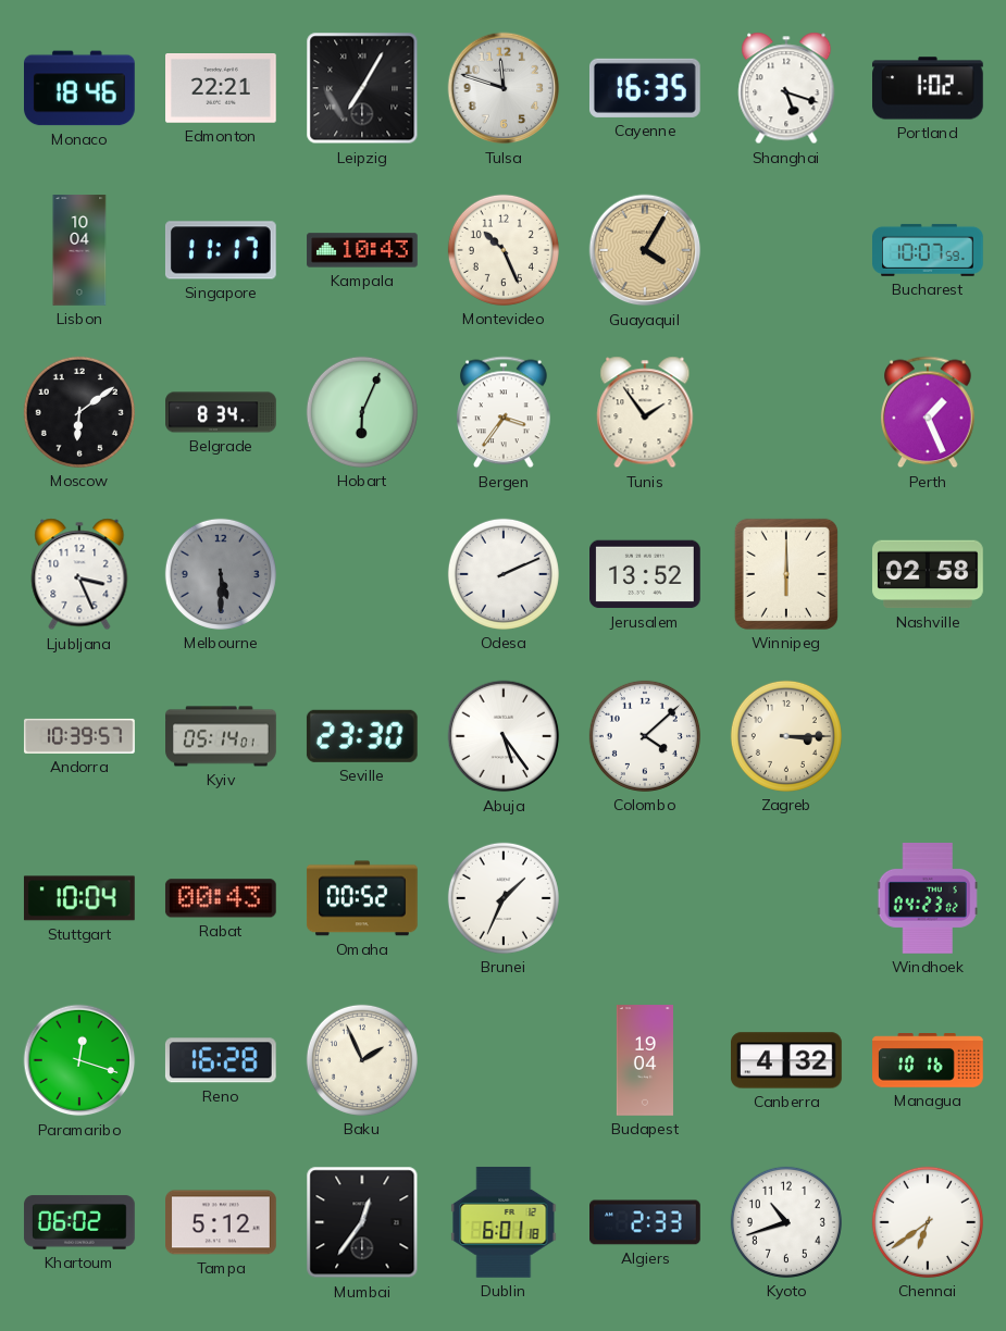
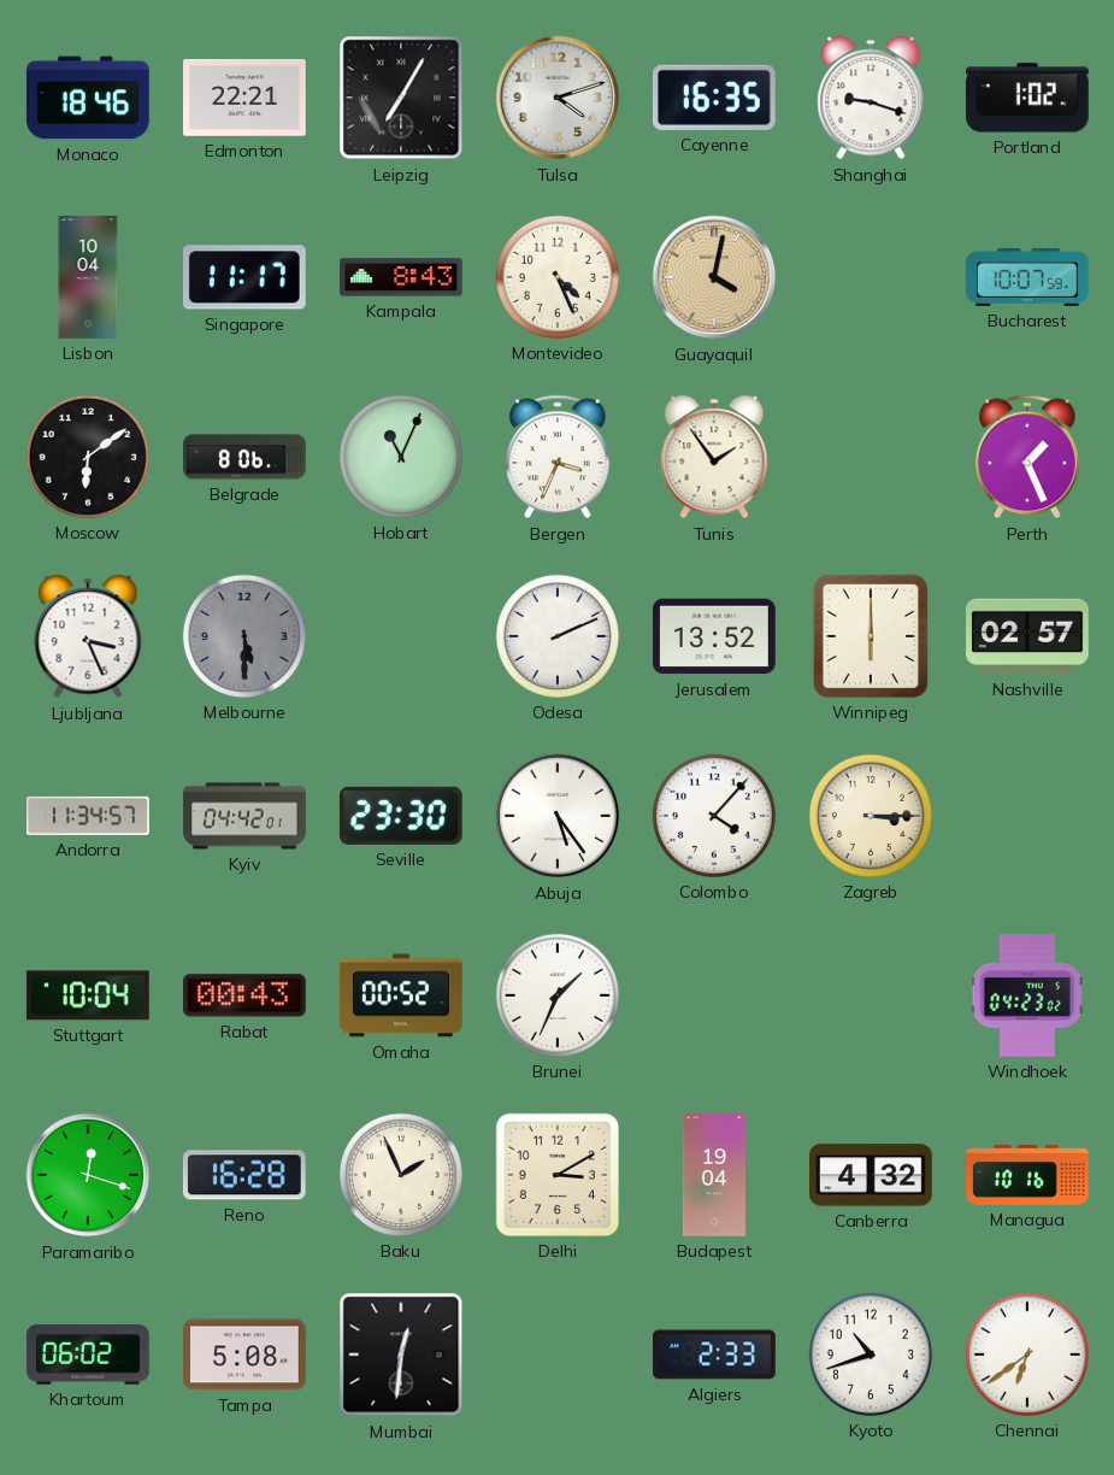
Tulsa: 11:48 -> 4:12 (558, 98)
Shanghai: 5:18 -> 9:18 (871, 98)
Kampala: 10:43 -> 8:43 (401, 277)
Montevideo: 10:26 -> 4:26 (558, 277)
Guayaquil: 4:05 -> 4:02 (714, 277)
Belgrade: 8:34 -> 8:06 (244, 457)
Hobart: 6:04 -> 11:04 (401, 457)
Bergen: 3:36 -> 3:34 (559, 457)
Nashville: 02:58 -> 02:57 (1028, 636)
Andorra: 10:39 -> 11:34 (89, 816)
Kyiv: 05:14 -> 04:42 (244, 816)
Colombo: 4:08 -> 4:07 (714, 816)
Delhi: none -> 3:10 (558, 1175)
Tampa: 5:12 -> 5:08 (246, 1354)
Mumbai: 12:36 -> 12:31 (401, 1354)
Dublin: 6:01 -> none (504, 1222)
